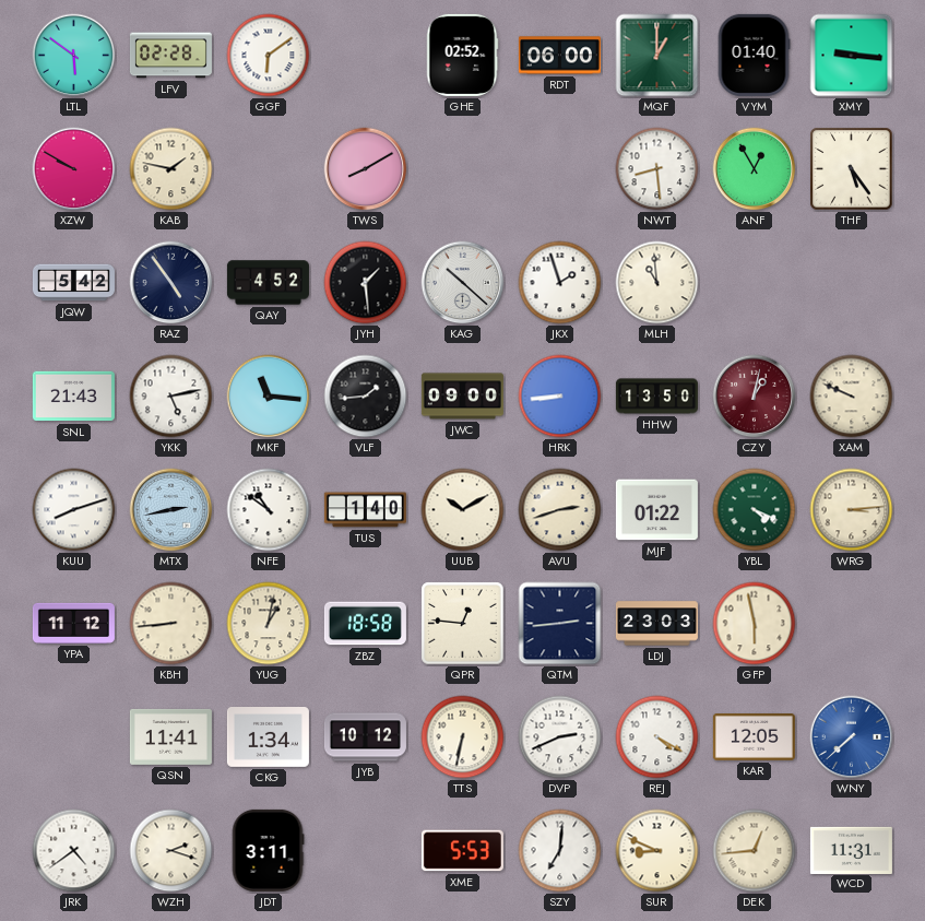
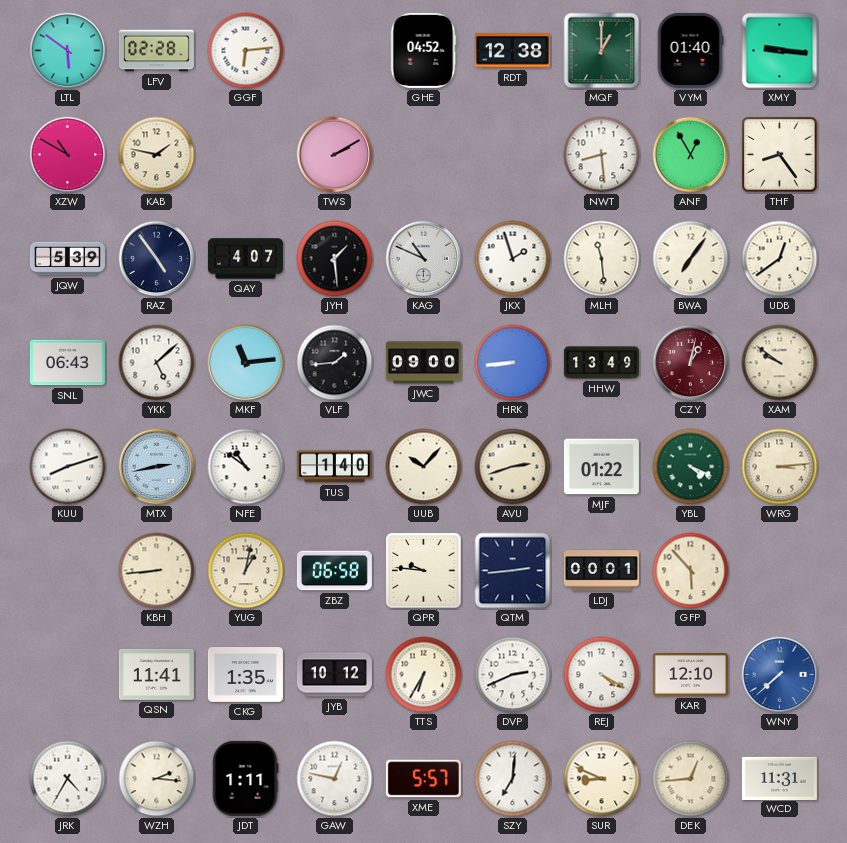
GGF: 6:09 -> 6:14 (246, 51)
GHE: 02:52 -> 04:52 (423, 50)
RDT: 06:00 -> 12:38 (512, 51)
XZW: 9:50 -> 10:50 (68, 155)
TWS: 8:10 -> 2:10 (335, 155)
THF: 5:24 -> 8:24 (780, 155)
JQW: 5:42 -> 5:39 (67, 259)
QAY: 4:52 -> 4:07 (245, 259)
KAG: 10:22 -> 10:49 (424, 259)
MLH: 10:59 -> 11:29 (602, 259)
BWA: none -> 7:06 (691, 259)
UDB: none -> 12:39 (780, 259)
SNL: 21:43 -> 06:43 (67, 363)
YKK: 5:13 -> 5:08 (157, 363)
MKF: 11:16 -> 11:14 (246, 363)
HHW: 13:50 -> 13:49 (601, 363)
XAM: 9:49 -> 9:51 (780, 363)
UUB: 10:10 -> 10:07 (424, 467)
YPA: 11:12 -> none (73, 623)
ZBZ: 18:58 -> 06:58 (334, 571)
QPR: 12:46 -> 9:46 (424, 571)
LDJ: 23:03 -> 00:01 (601, 571)
GFP: 5:58 -> 5:53 (691, 571)
CKG: 1:34 -> 1:35 (245, 675)
TTS: 6:32 -> 6:35 (424, 675)
KAR: 12:05 -> 12:10 (690, 675)
JRK: 4:39 -> 4:35 (68, 779)
WZH: 2:18 -> 2:16 (157, 779)
JDT: 3:11 -> 1:11 (245, 778)
GAW: none -> 12:47 (335, 779)
XME: 5:53 -> 5:57 (423, 779)
